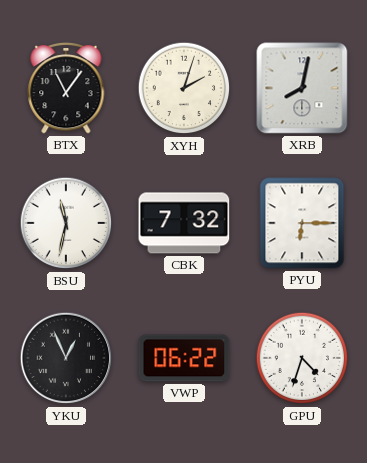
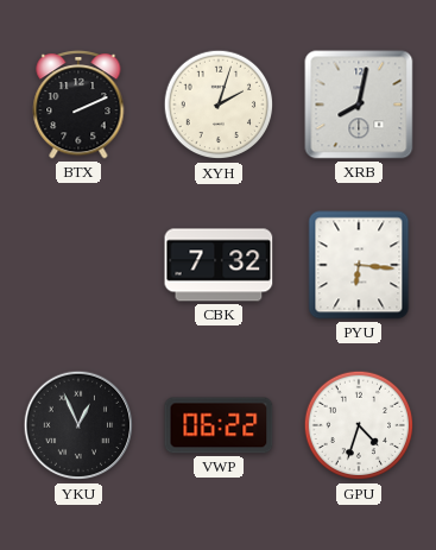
BTX: 11:06 -> 2:11 (78, 105)
BSU: 11:32 -> none (66, 223)
PYU: 6:15 -> 6:16 (359, 265)
